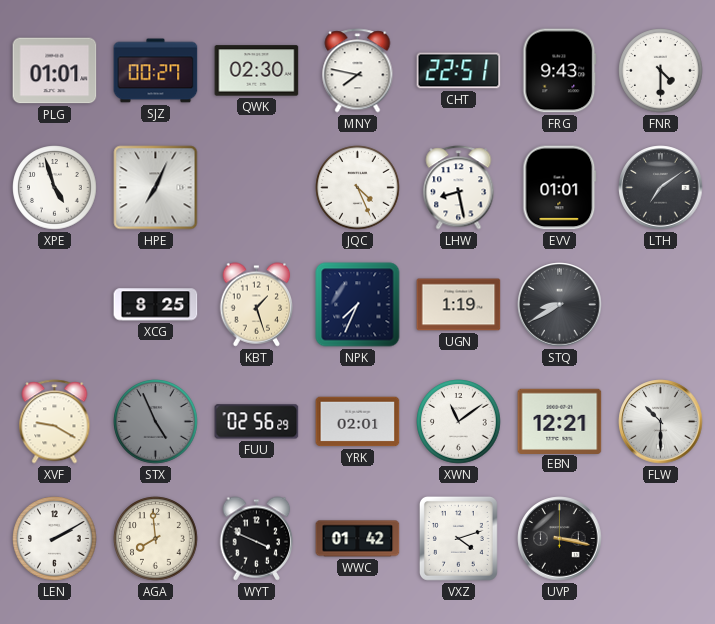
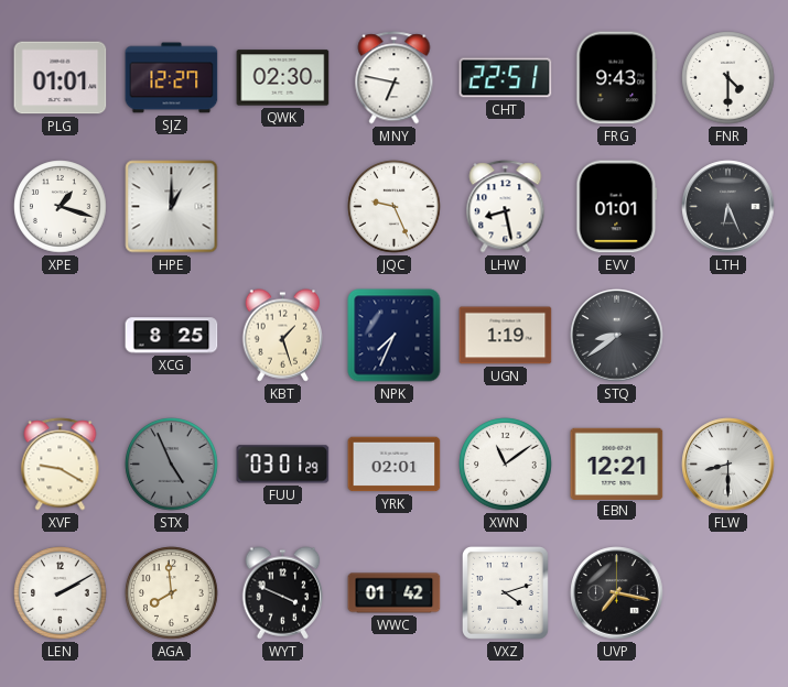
SJZ: 00:27 -> 12:27 (172, 78)
MNY: 7:47 -> 6:47 (395, 78)
XPE: 4:57 -> 1:18 (61, 207)
HPE: 7:04 -> 1:00 (172, 207)
JQC: 4:26 -> 9:26 (395, 207)
LTH: 7:09 -> 6:26 (728, 207)
STQ: 8:40 -> 8:39 (617, 336)
FUU: 02:56 -> 03:01 (283, 465)
FLW: 10:30 -> 8:30 (728, 465)
UVP: 3:17 -> 7:17 (617, 593)
